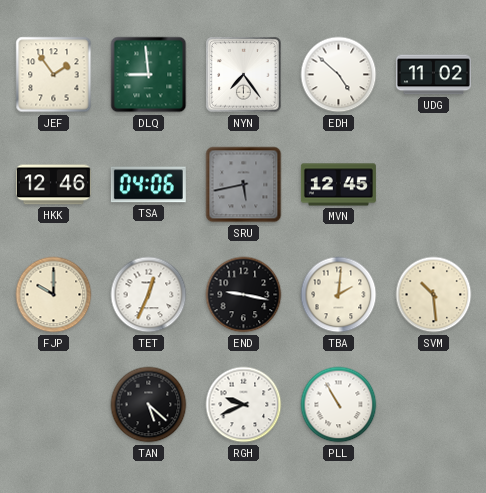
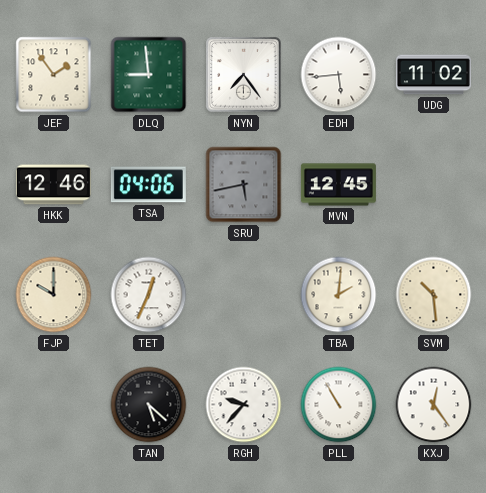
EDH: 4:52 -> 5:44 (339, 75)
END: 9:17 -> none (244, 295)
RGH: 9:41 -> 9:37 (244, 405)
KXJ: none -> 12:24 (434, 405)
